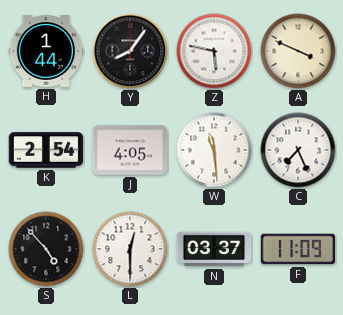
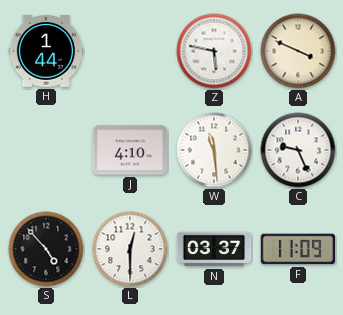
Y: 8:06 -> none (130, 51)
K: 2:54 -> none (46, 150)
J: 4:05 -> 4:10 (130, 150)
C: 7:26 -> 9:26 (298, 150)
